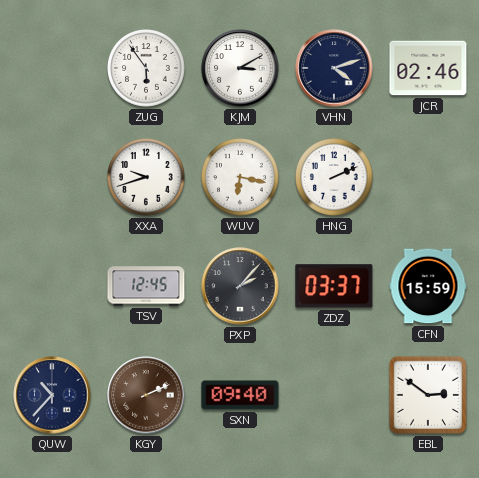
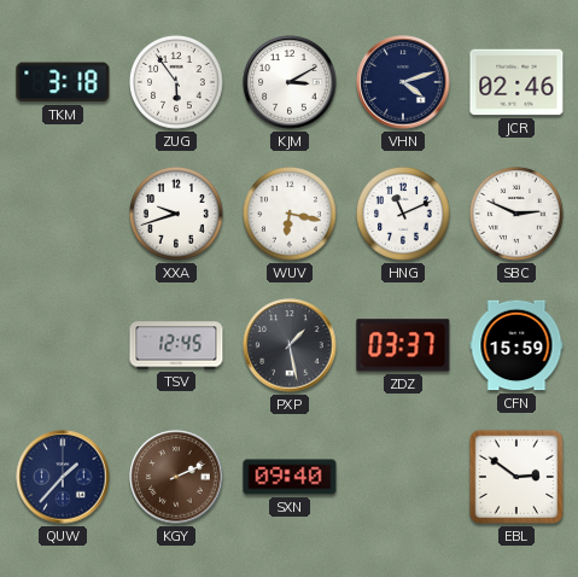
TKM: none -> 3:18 (63, 82)
HNG: 2:11 -> 11:11 (404, 215)
SBC: none -> 2:49 (518, 215)
PXP: 2:07 -> 1:28 (290, 345)
QUW: 10:37 -> 1:37 (63, 477)
